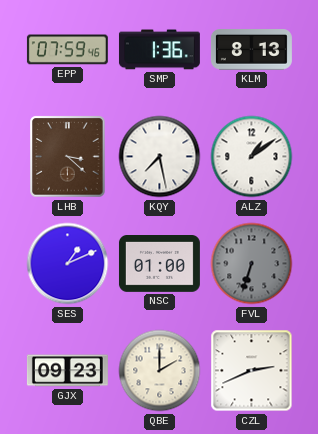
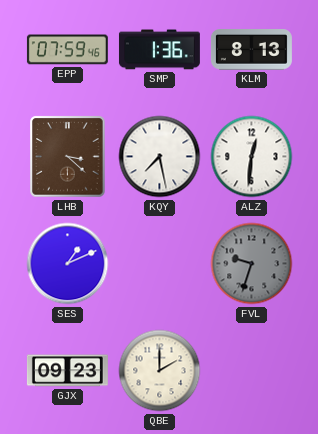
ALZ: 1:09 -> 12:31 (252, 157)
NSC: 01:00 -> none (159, 264)
FVL: 6:33 -> 9:33 (252, 264)
CZL: 2:41 -> none (252, 371)
